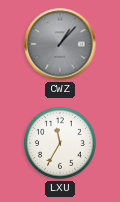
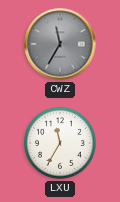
CWZ: 1:07 -> 11:35 (60, 44)
